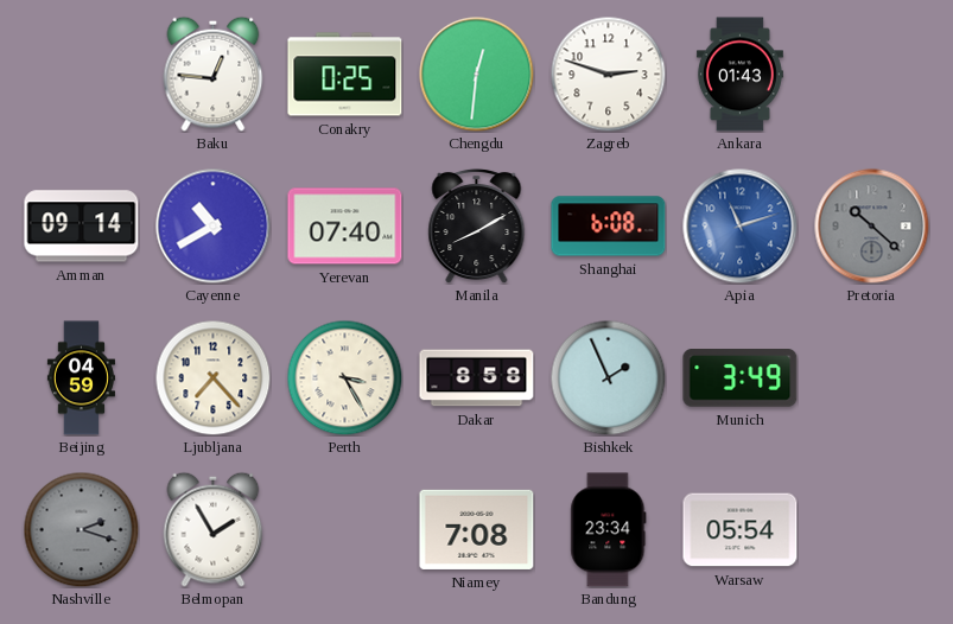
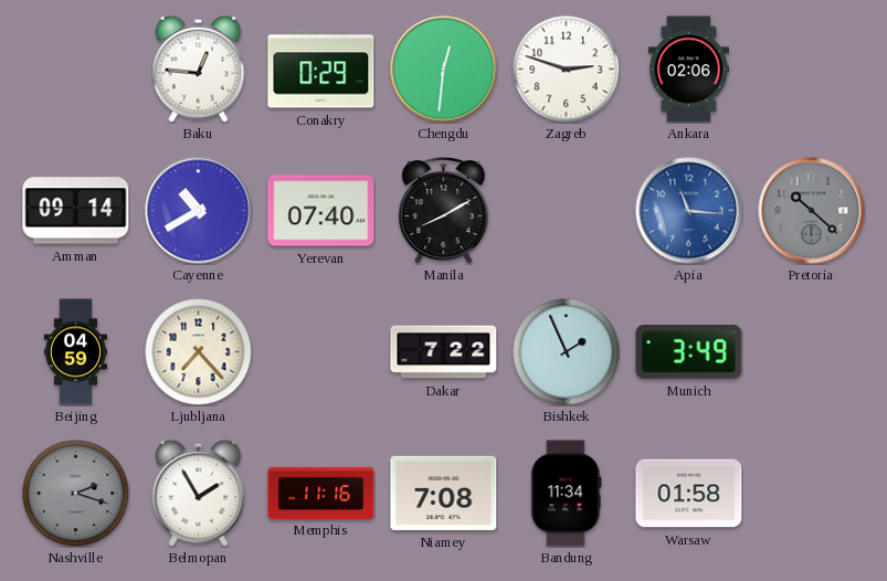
Conakry: 0:25 -> 0:29 (321, 70)
Ankara: 01:43 -> 02:06 (688, 70)
Shanghai: 6:08 -> none (609, 227)
Apia: 11:12 -> 11:16 (689, 211)
Perth: 3:25 -> none (344, 377)
Dakar: 8:58 -> 7:22 (444, 352)
Memphis: none -> 11:16 (321, 493)
Bandung: 23:34 -> 11:34 (567, 494)
Warsaw: 05:54 -> 01:58 (689, 494)
